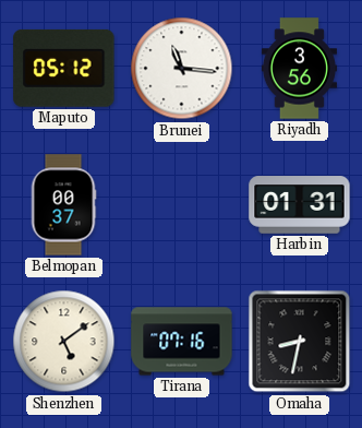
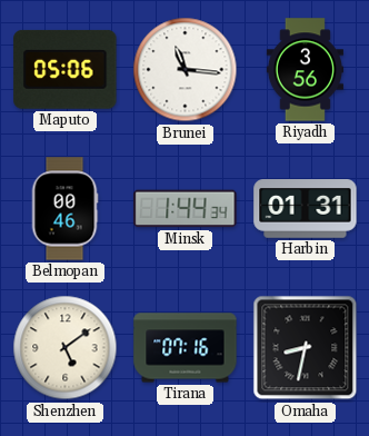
Maputo: 05:12 -> 05:06 (66, 69)
Belmopan: 00:37 -> 00:46 (64, 209)
Minsk: none -> 1:44 (186, 209)
